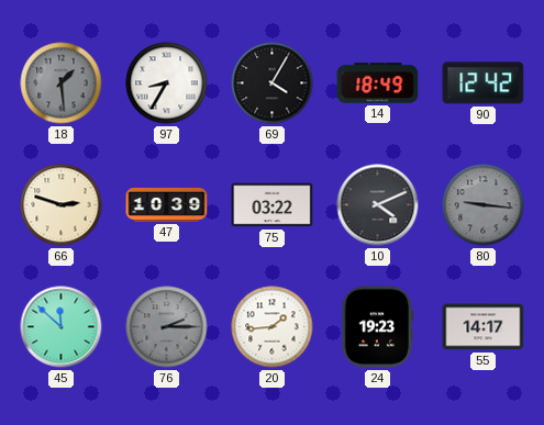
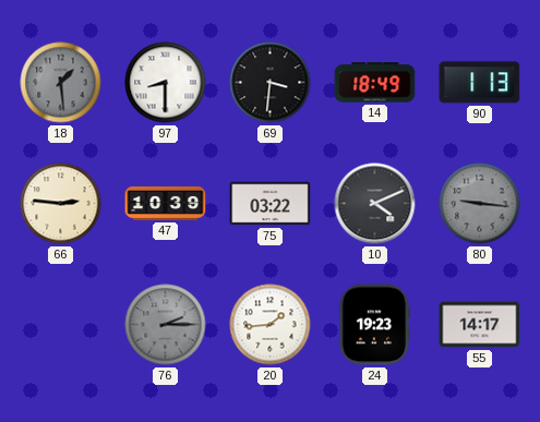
97: 8:35 -> 8:30 (166, 83)
69: 4:05 -> 3:31 (271, 83)
90: 12:42 -> 1:13 (480, 83)
66: 2:48 -> 2:46 (61, 204)
45: 11:52 -> none (62, 327)
